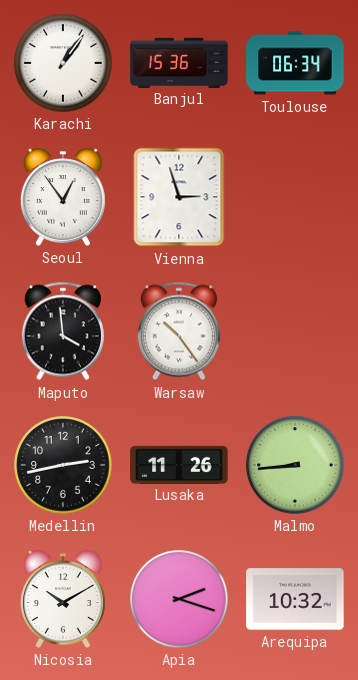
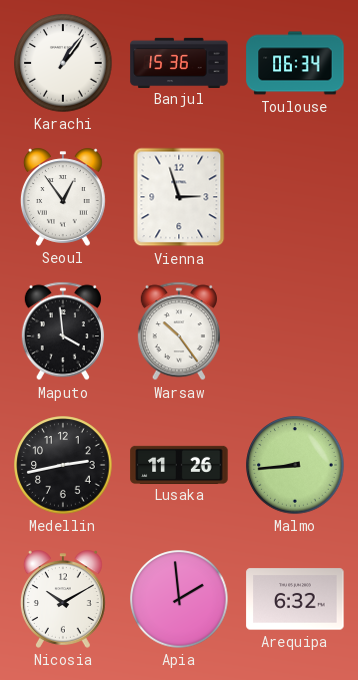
Apia: 2:18 -> 1:59 (179, 599)
Arequipa: 10:32 -> 6:32 (295, 599)
